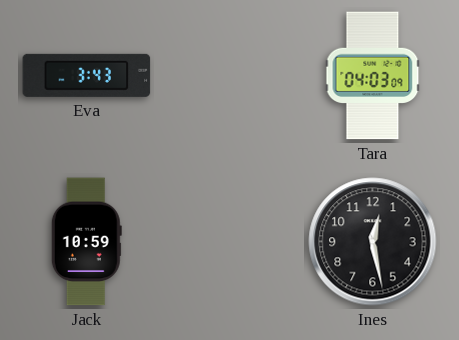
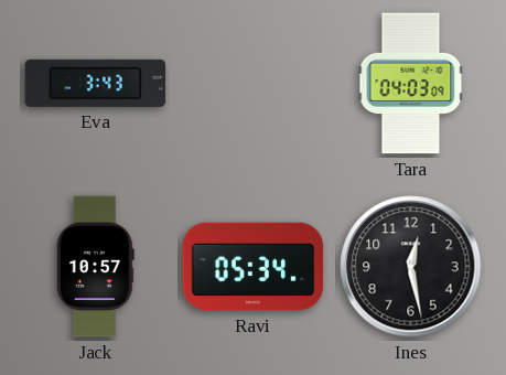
Jack: 10:59 -> 10:57 (95, 267)
Ravi: none -> 05:34 (254, 267)
